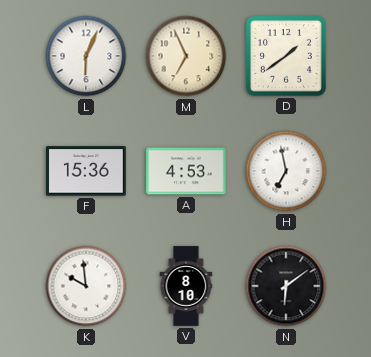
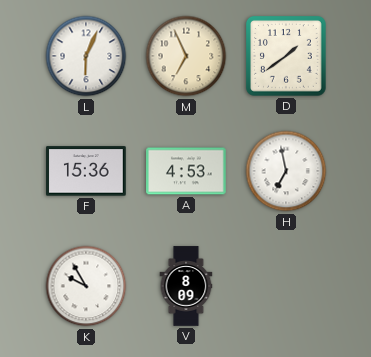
K: 9:59 -> 9:55 (86, 286)
V: 8:10 -> 8:09 (186, 286)
N: 6:09 -> none (286, 286)
